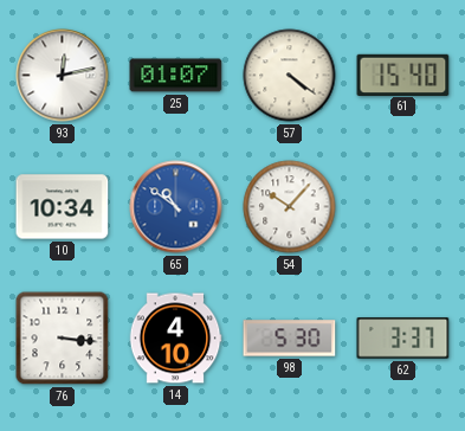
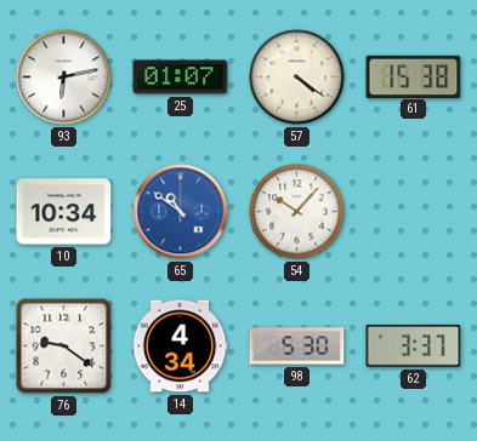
93: 12:13 -> 6:13 (64, 78)
61: 15:40 -> 15:38 (414, 76)
76: 3:16 -> 9:21 (64, 346)
14: 4:10 -> 4:34 (180, 346)
